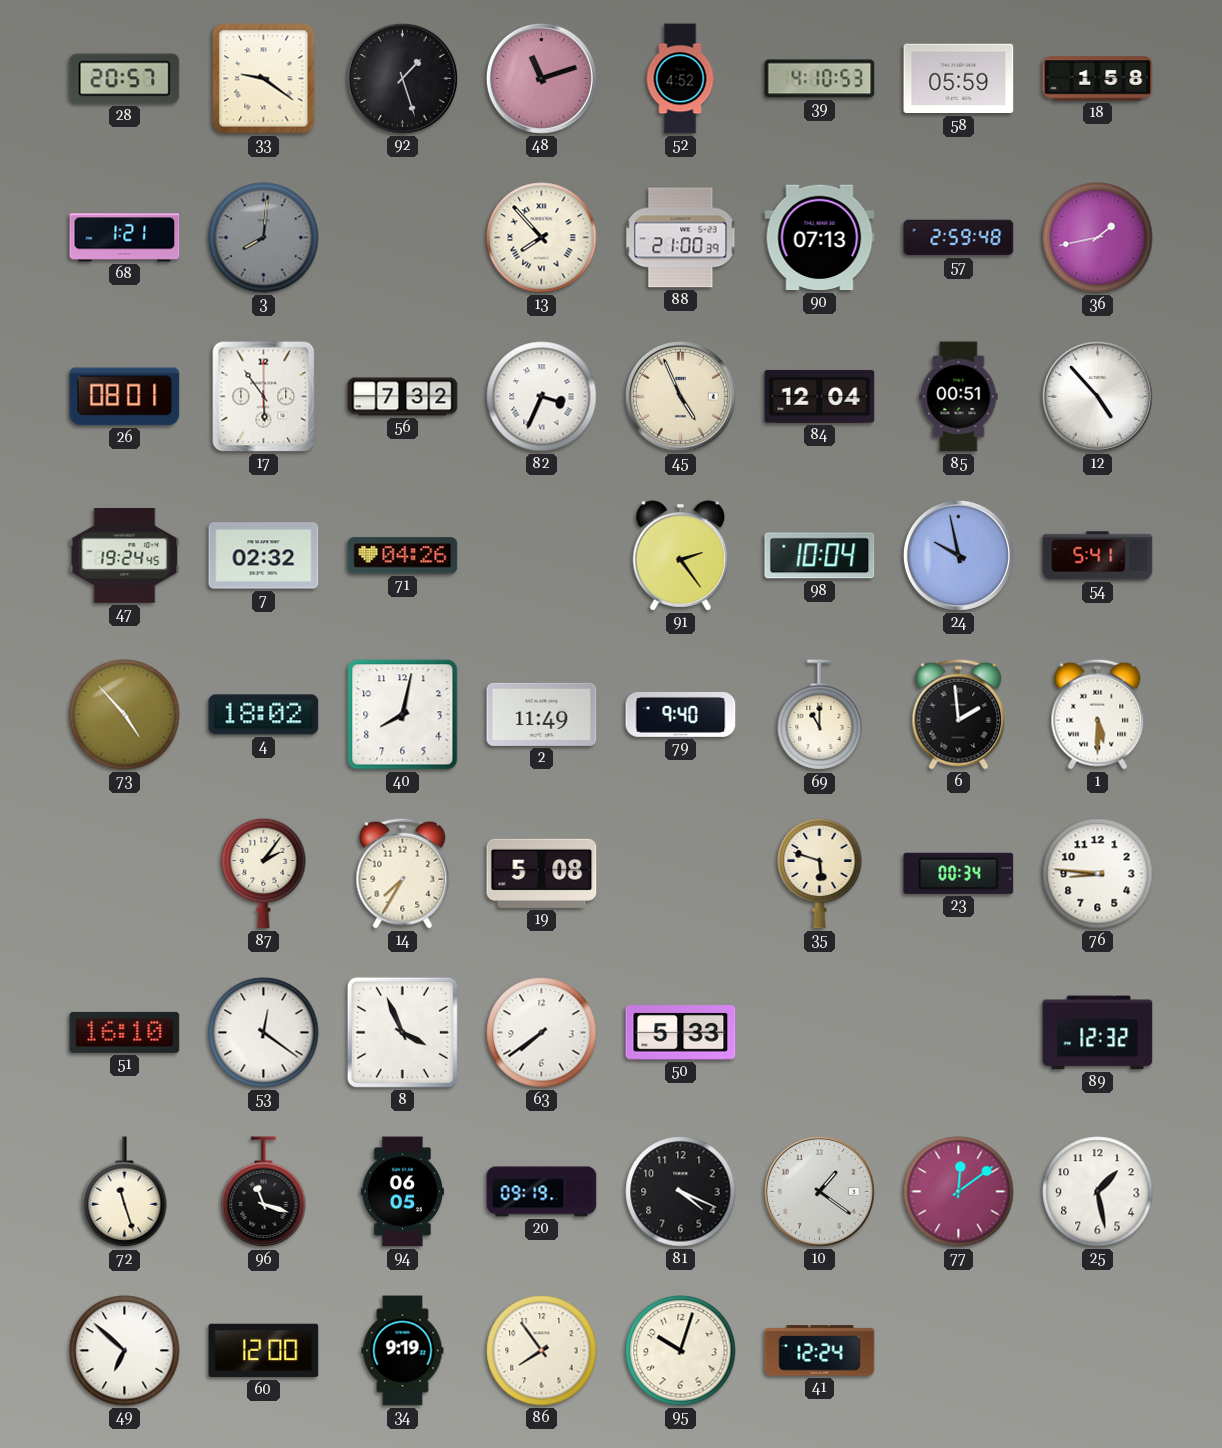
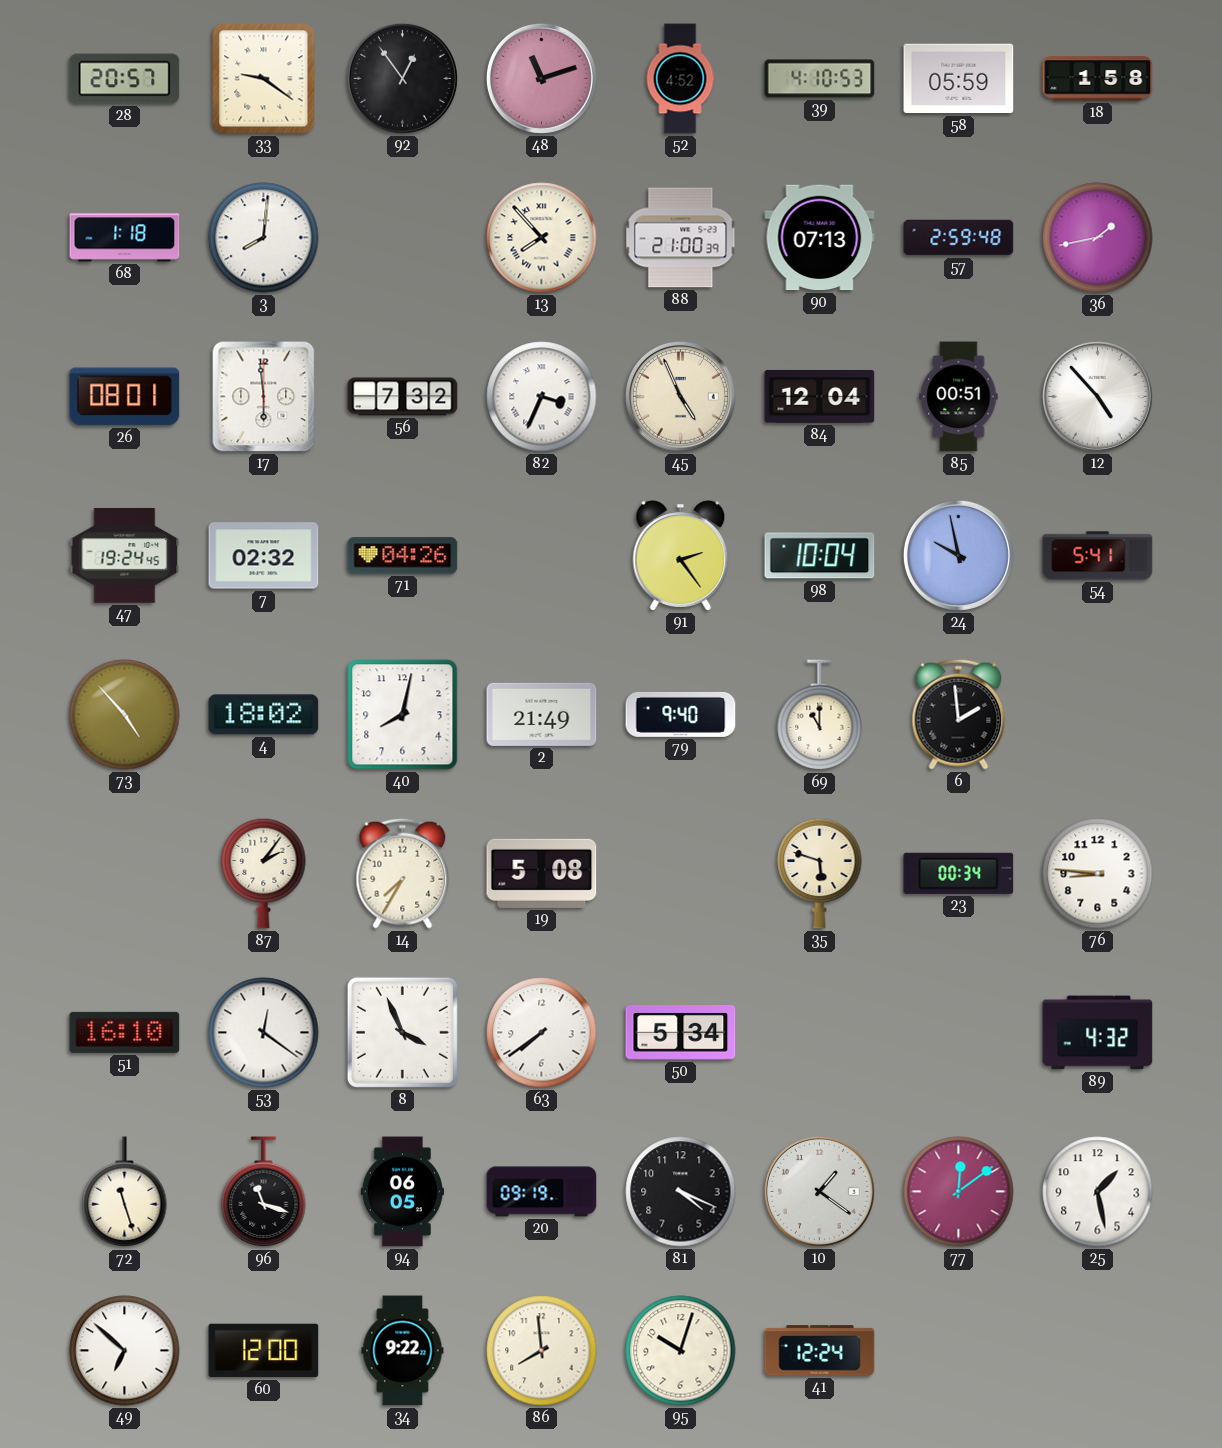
92: 1:27 -> 12:54 (402, 78)
68: 1:21 -> 1:18 (125, 238)
3 dial: grey -> white (264, 238)
17: 5:54 -> 5:59 (264, 397)
2: 11:49 -> 21:49 (542, 714)
1: 5:30 -> none (1098, 714)
50: 5:33 -> 5:34 (681, 1033)
89: 12:32 -> 4:32 (1098, 1033)
34: 9:19 -> 9:22 (403, 1351)
86: 7:54 -> 7:59 (542, 1351)
